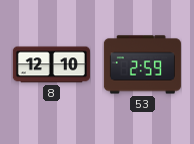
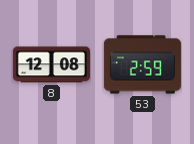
8: 12:10 -> 12:08 (51, 65)
